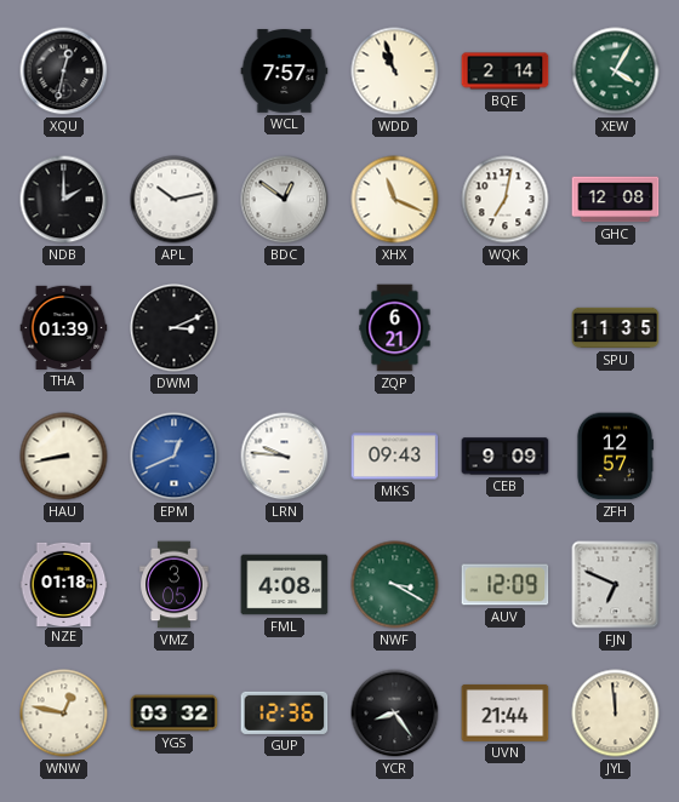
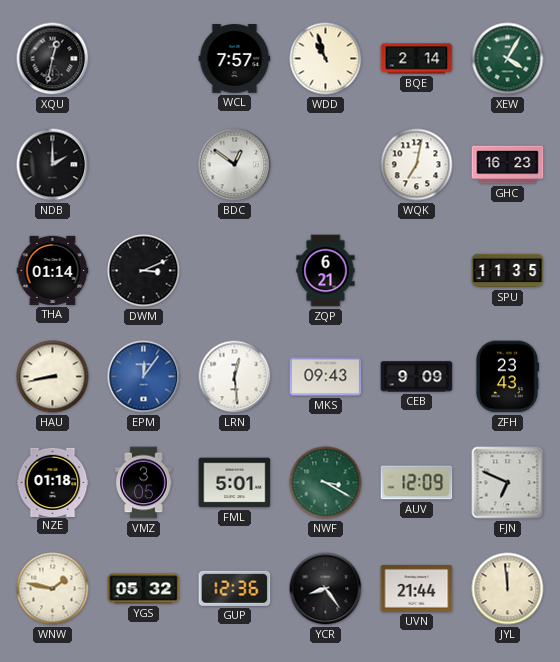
APL: 10:13 -> none (175, 200)
XHX: 11:19 -> none (395, 200)
GHC: 12:08 -> 16:23 (508, 165)
THA: 01:39 -> 01:14 (53, 270)
EPM: 12:41 -> 12:06 (144, 377)
LRN: 9:46 -> 12:29 (235, 377)
ZFH: 12:57 -> 23:43 (506, 377)
FML: 4:08 -> 5:01 (235, 483)
WNW: 12:47 -> 1:47 (53, 589)
YGS: 03:32 -> 05:32 (144, 589)
